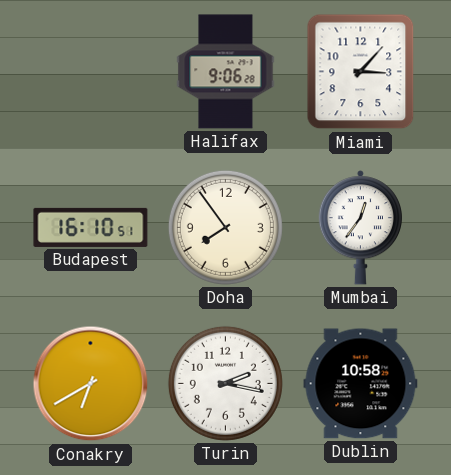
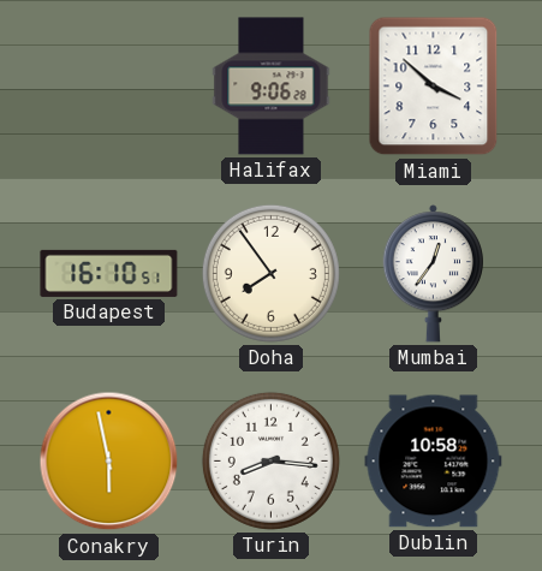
Miami: 3:07 -> 3:52 (434, 87)
Conakry: 6:40 -> 5:58 (109, 462)
Turin: 2:17 -> 8:16 (270, 460)
